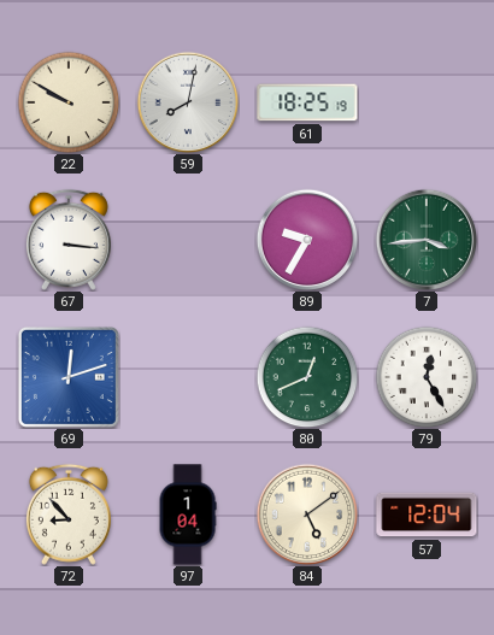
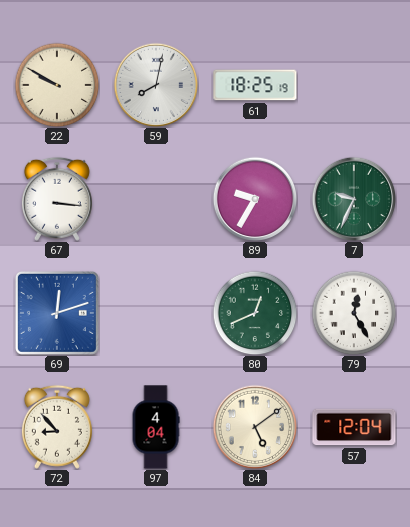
7: 3:44 -> 9:34 (354, 199)
97: 1:04 -> 4:04 (156, 427)
